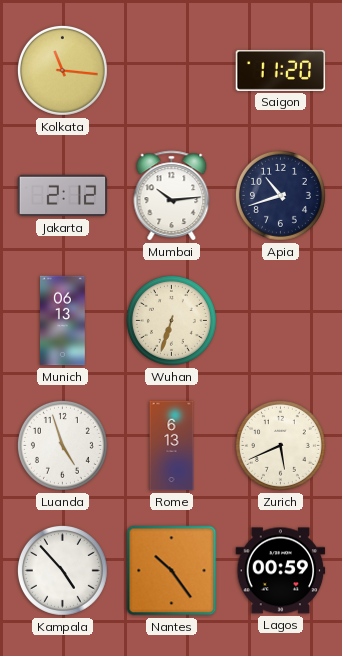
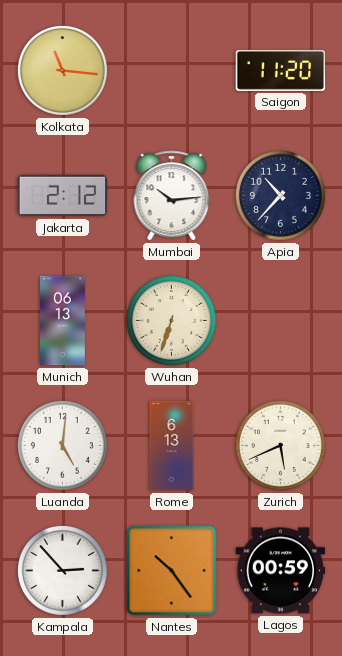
Apia: 10:42 -> 10:37 (280, 195)
Luanda: 4:57 -> 5:01 (62, 445)
Kampala: 4:53 -> 2:53 (62, 570)
